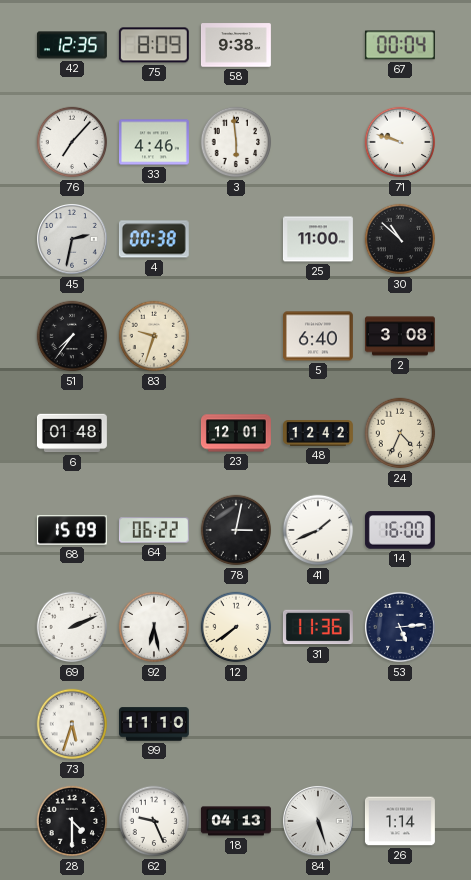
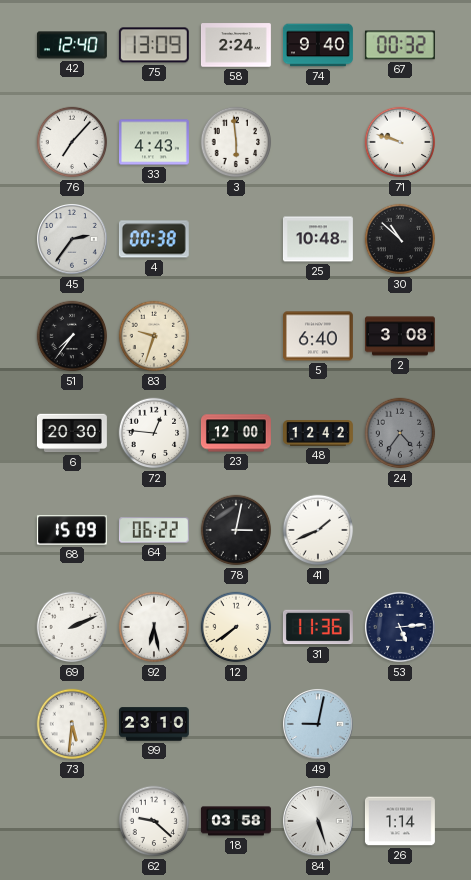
42: 12:35 -> 12:40 (72, 45)
75: 8:09 -> 13:09 (154, 45)
58: 9:38 -> 2:24 (236, 45)
74: none -> 9:40 (318, 45)
67: 00:04 -> 00:32 (400, 45)
33: 4:46 -> 4:43 (154, 142)
45: 2:32 -> 2:36 (73, 239)
25: 11:00 -> 10:48 (318, 239)
6: 01:48 -> 20:30 (72, 433)
72: none -> 12:46 (154, 433)
23: 12:01 -> 12:00 (236, 433)
24: 4:34 -> 4:36 (400, 433)
24 dial: cream -> grey (400, 433)
14: 16:00 -> none (400, 530)
73: 5:33 -> 5:31 (72, 724)
99: 11:10 -> 23:10 (155, 724)
49: none -> 9:02 (319, 724)
28: 4:30 -> none (72, 821)
62: 9:26 -> 9:22 (154, 821)
18: 04:13 -> 03:58 (236, 821)
